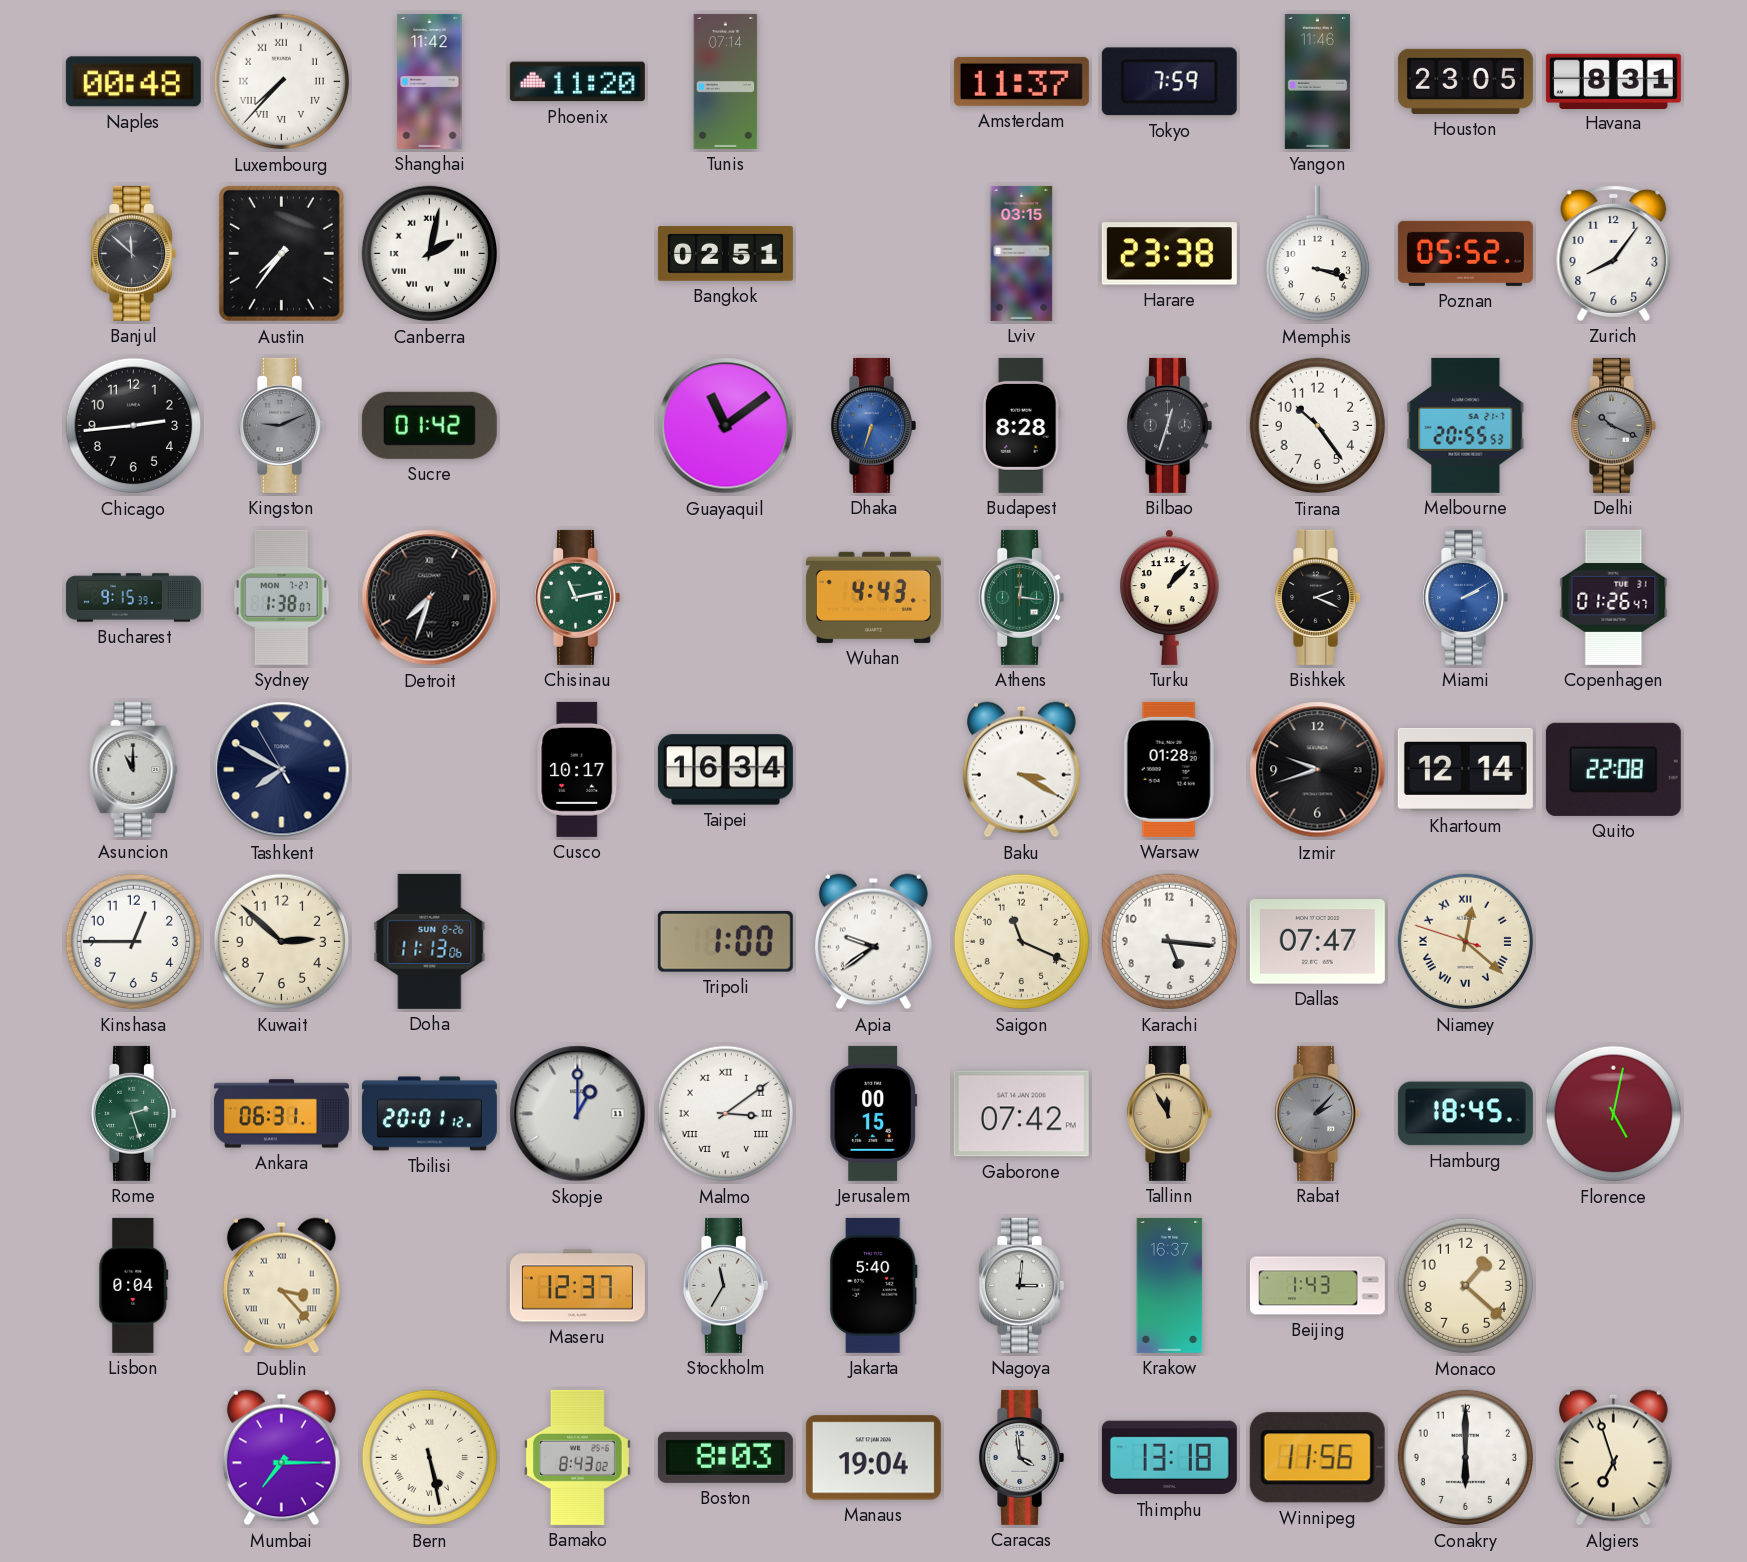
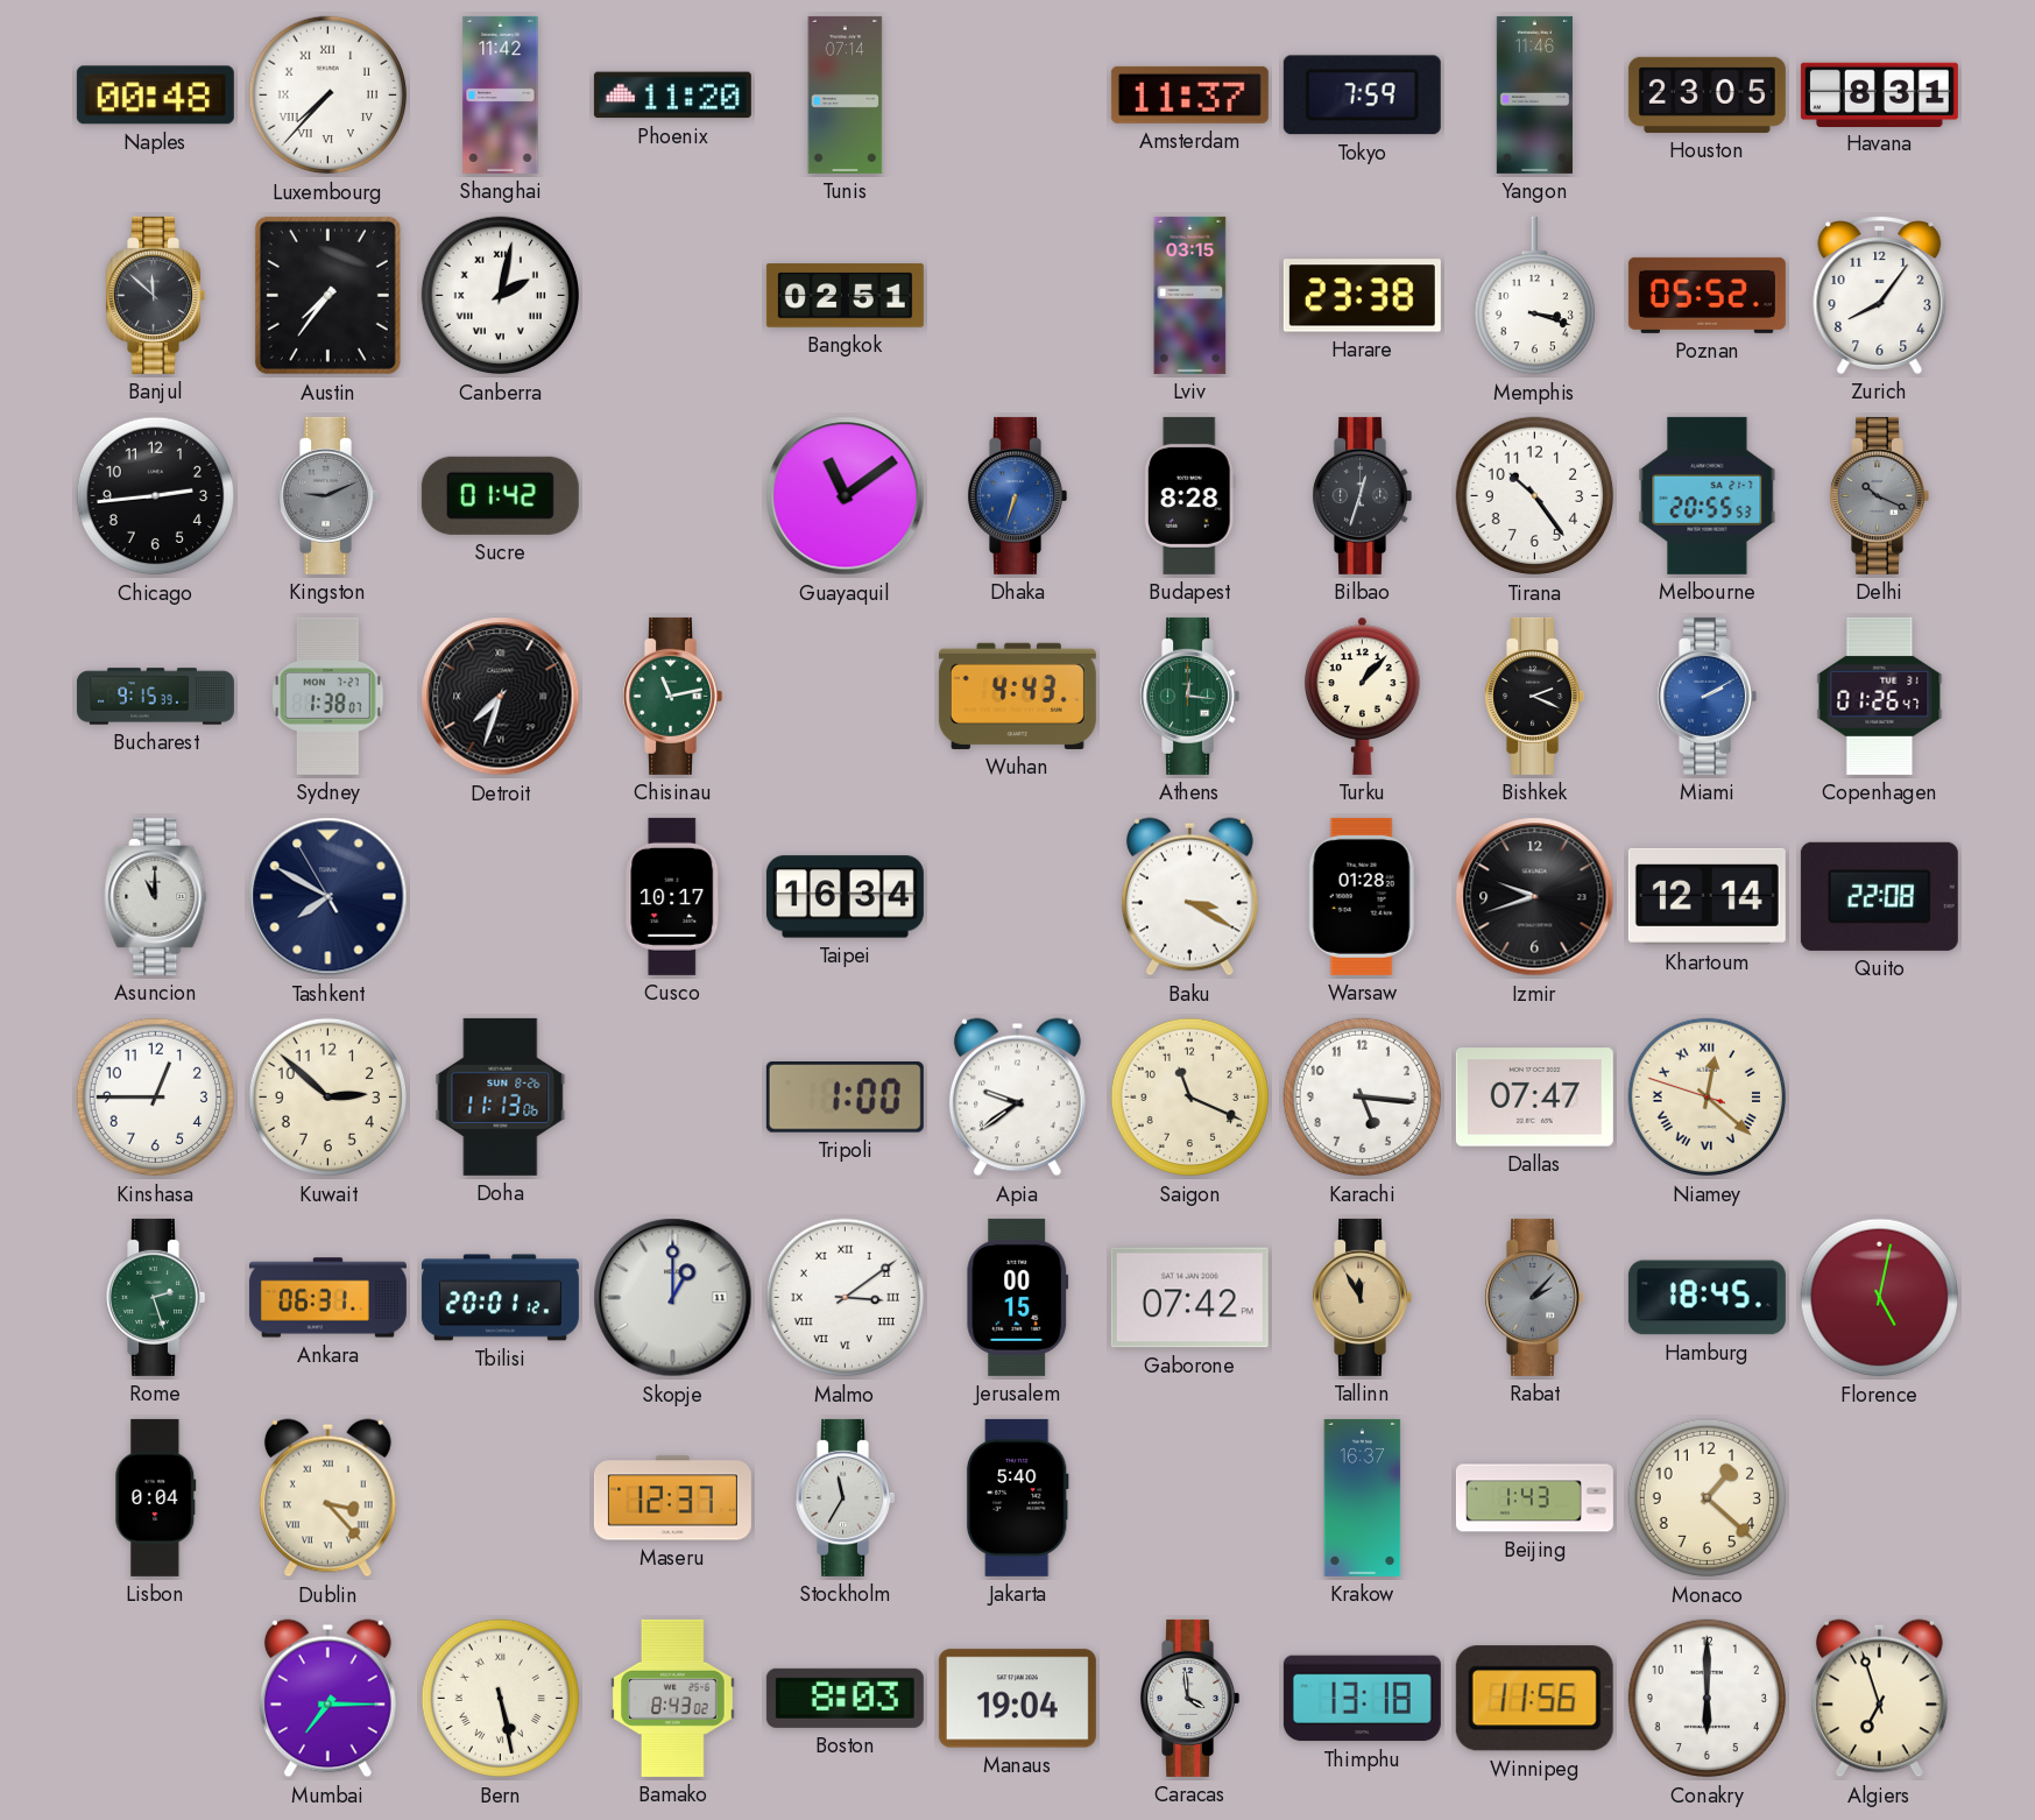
Nagoya: 3:01 -> none (1021, 1285)
